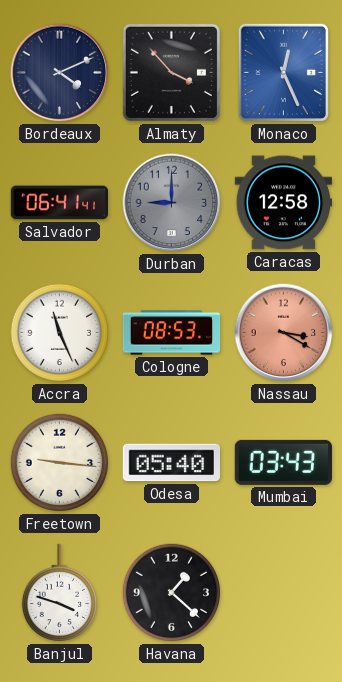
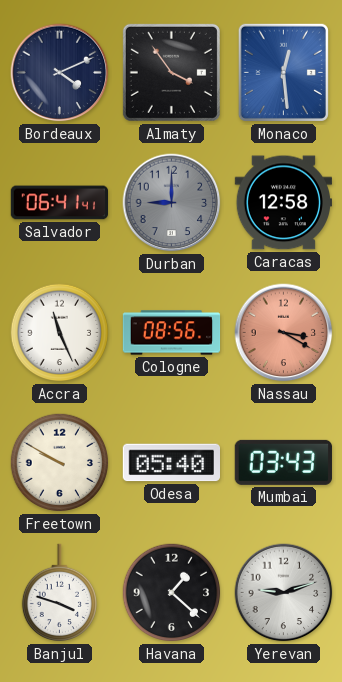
Almaty: 3:53 -> 3:54 (171, 72)
Monaco: 12:26 -> 12:29 (283, 72)
Cologne: 08:53 -> 08:56 (172, 333)
Freetown: 9:16 -> 9:50 (60, 463)
Yerevan: none -> 9:12 (284, 593)
